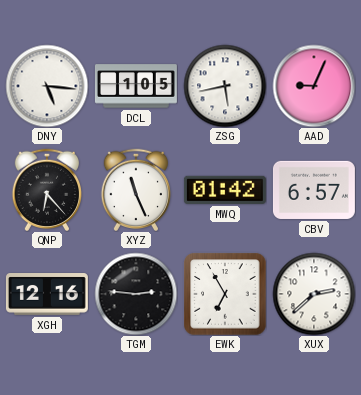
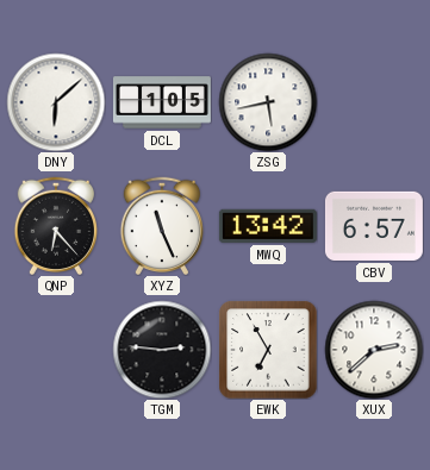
DNY: 5:16 -> 6:08 (56, 102)
AAD: 9:04 -> none (314, 86)
MWQ: 01:42 -> 13:42 (268, 226)
XGH: 12:16 -> none (47, 295)
